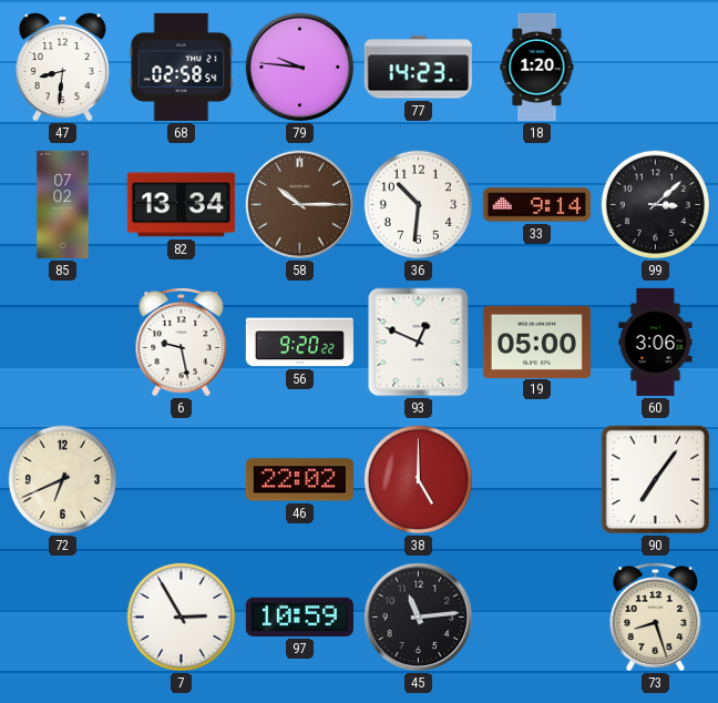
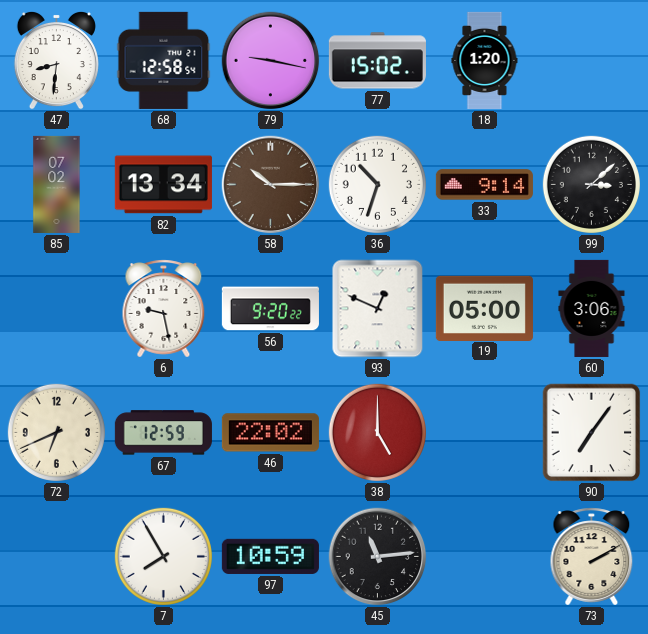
68: 02:58 -> 12:58 (164, 60)
79: 9:46 -> 9:17 (271, 61)
77: 14:23 -> 15:02 (377, 61)
36: 10:31 -> 10:33 (377, 184)
67: none -> 12:59 (163, 433)
7: 2:55 -> 7:55 (163, 556)
73: 8:27 -> 2:10 (592, 557)
